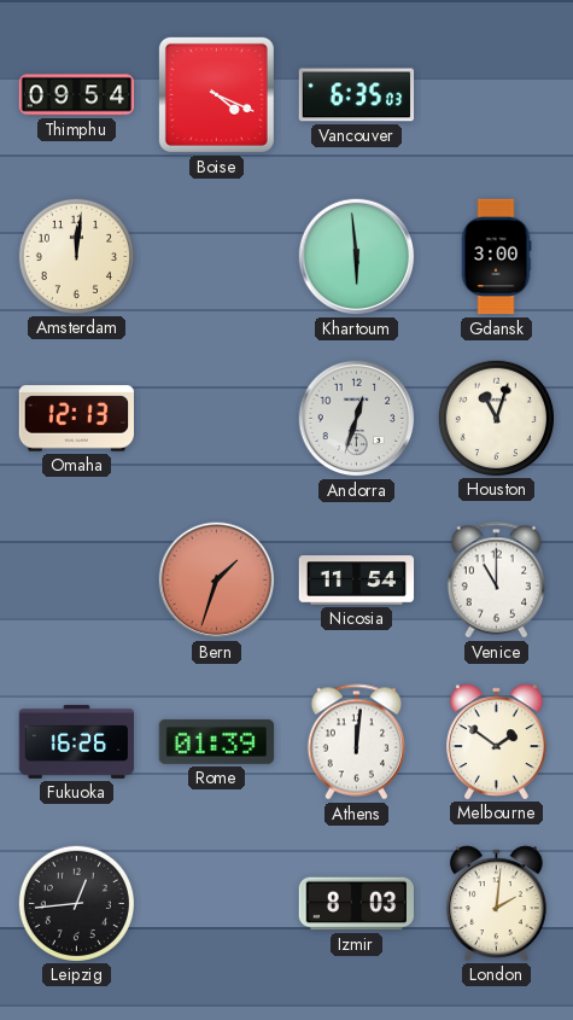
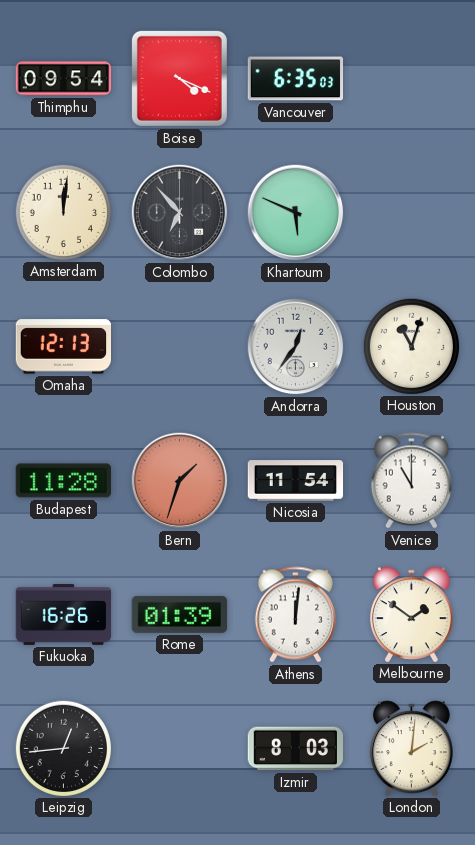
Colombo: none -> 6:53 (180, 213)
Khartoum: 5:59 -> 5:49 (296, 213)
Gdansk: 3:00 -> none (496, 257)
Andorra: 12:33 -> 12:36 (296, 347)
Budapest: none -> 11:28 (63, 481)
